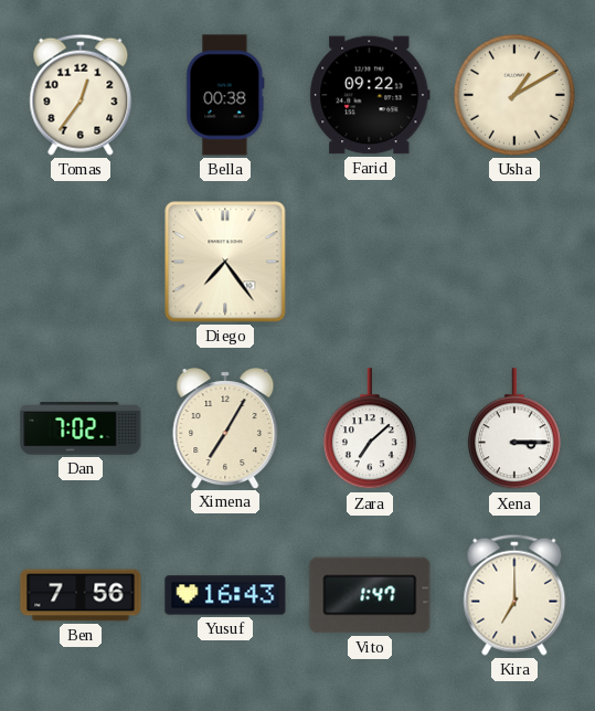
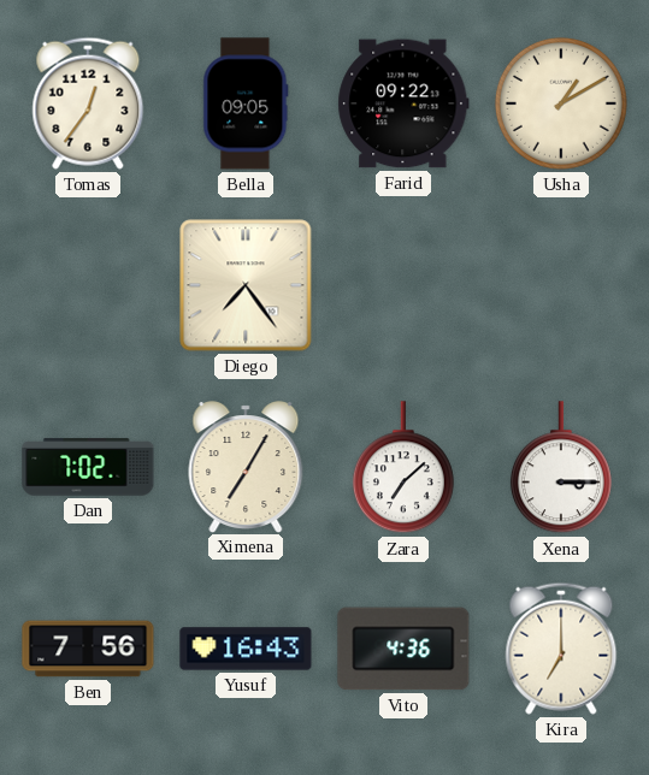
Bella: 00:38 -> 09:05 (246, 103)
Vito: 1:47 -> 4:36 (403, 649)
